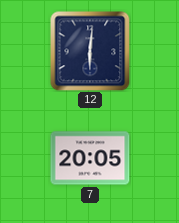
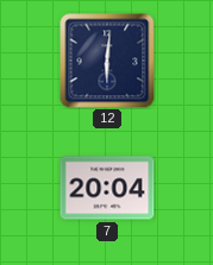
7: 20:05 -> 20:04 (107, 188)
